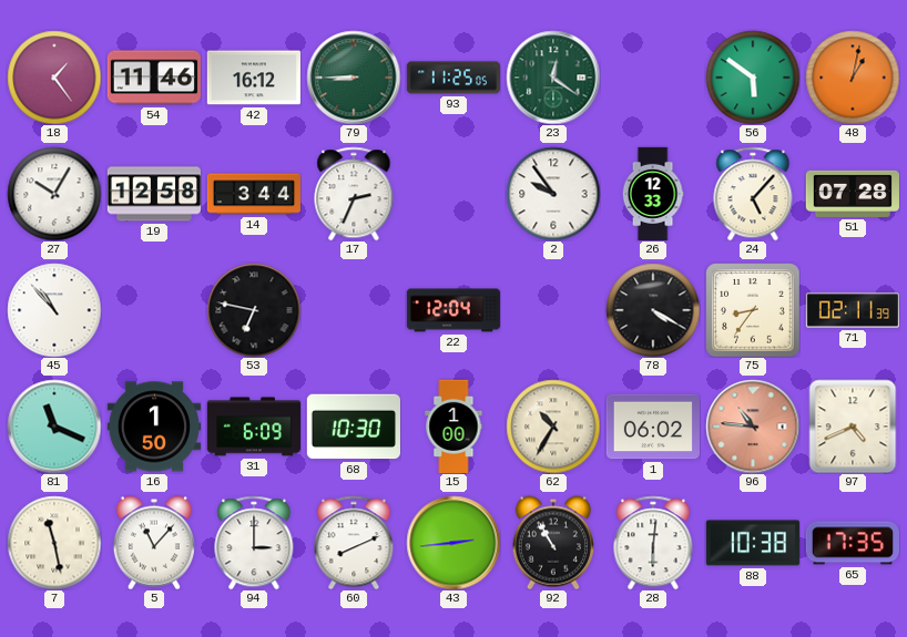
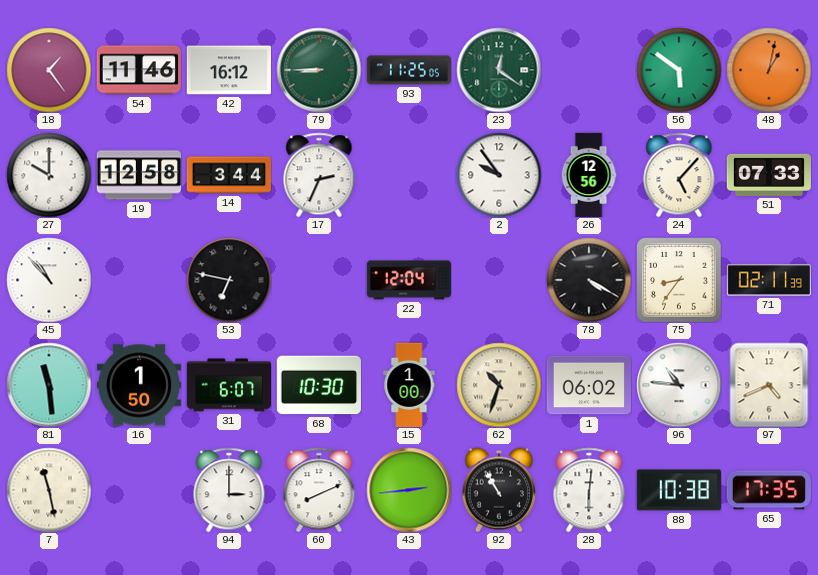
27: 10:05 -> 10:00 (49, 175)
26: 12:33 -> 12:56 (589, 174)
51: 07:28 -> 07:33 (769, 175)
81: 11:19 -> 11:29 (49, 385)
31: 6:09 -> 6:07 (228, 385)
62: 10:35 -> 10:33 (499, 385)
96 dial: salmon -> white (679, 385)
5: 11:07 -> none (154, 543)
